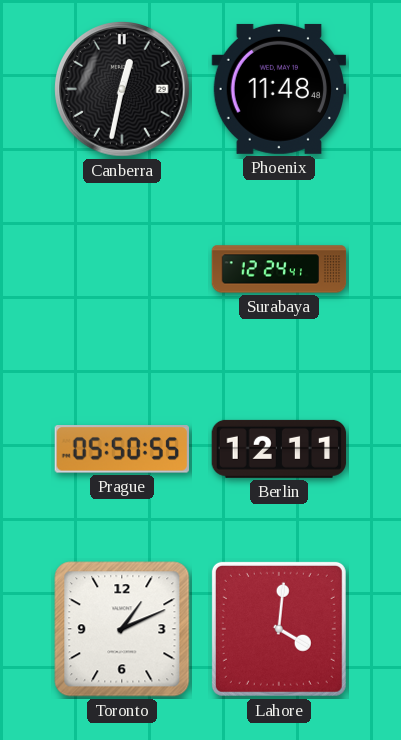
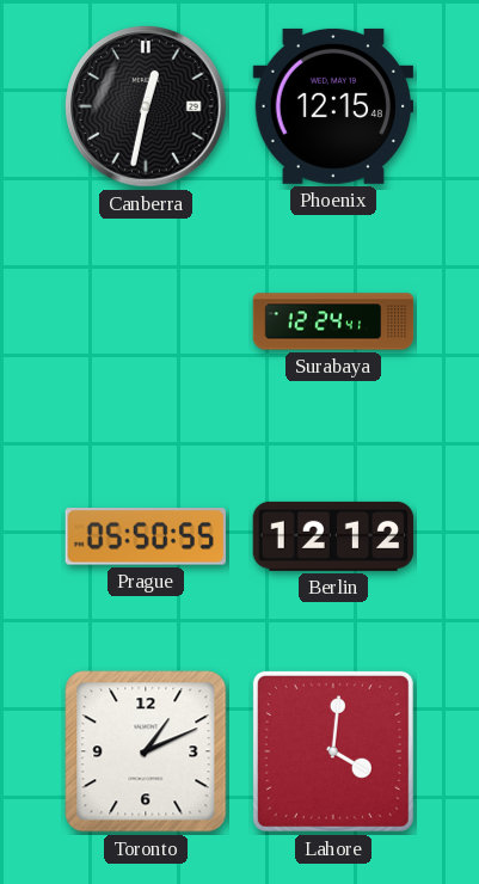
Phoenix: 11:48 -> 12:15 (333, 106)
Berlin: 12:11 -> 12:12 (333, 536)
